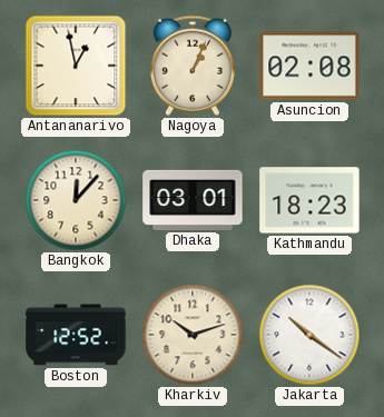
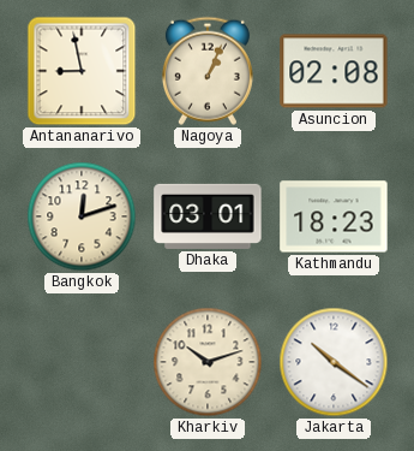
Antananarivo: 12:58 -> 8:58 (82, 71)
Bangkok: 12:07 -> 12:12 (82, 216)
Boston: 12:52 -> none (76, 335)
